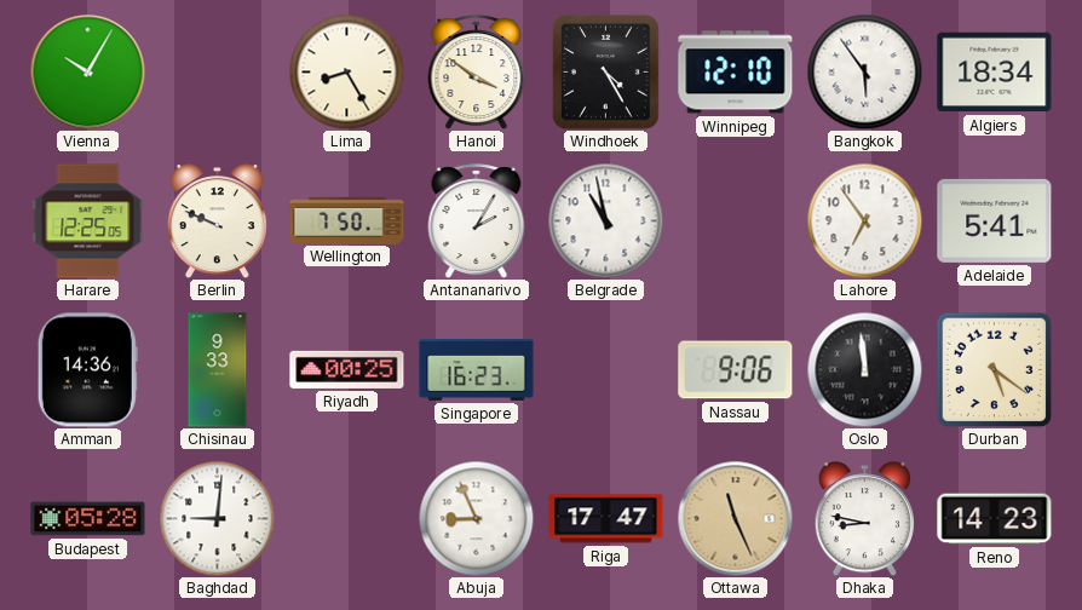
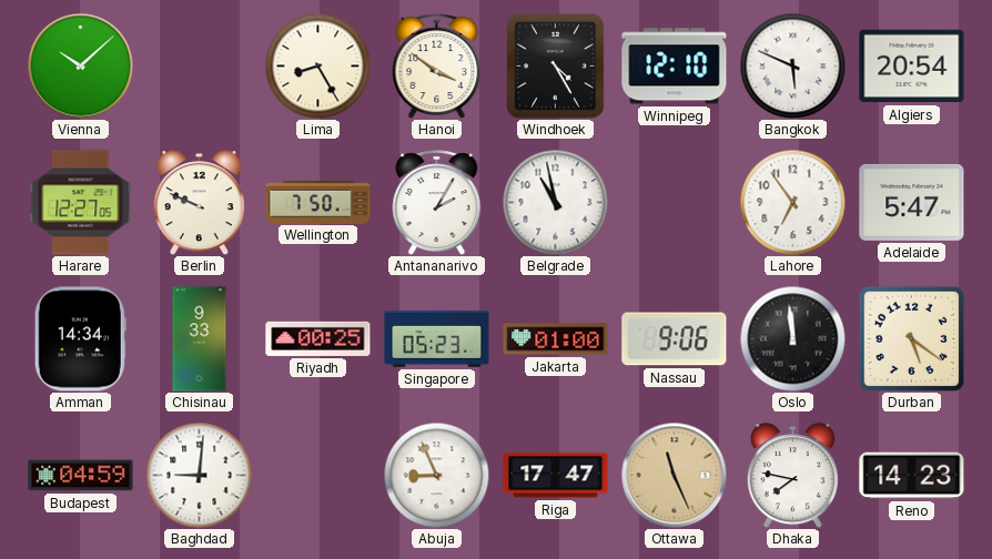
Vienna: 10:05 -> 10:08 (80, 65)
Bangkok: 5:54 -> 5:49 (792, 65)
Algiers: 18:34 -> 20:54 (912, 67)
Harare: 12:25 -> 12:27 (81, 203)
Adelaide: 5:41 -> 5:47 (912, 202)
Amman: 14:36 -> 14:34 (80, 339)
Singapore: 16:23 -> 05:23 (437, 339)
Jakarta: none -> 01:00 (556, 339)
Budapest: 05:28 -> 04:59 (81, 476)
Dhaka: 8:47 -> 7:47 (792, 476)
